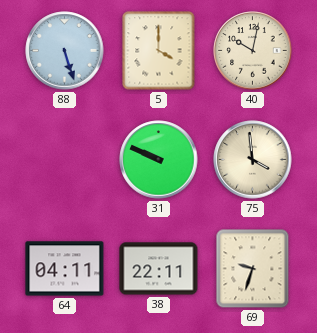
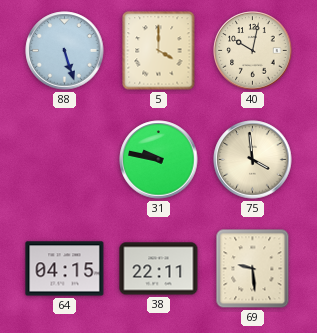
31: 9:49 -> 9:47 (159, 160)
64: 04:11 -> 04:15 (65, 269)
69: 9:33 -> 9:29 (253, 269)
